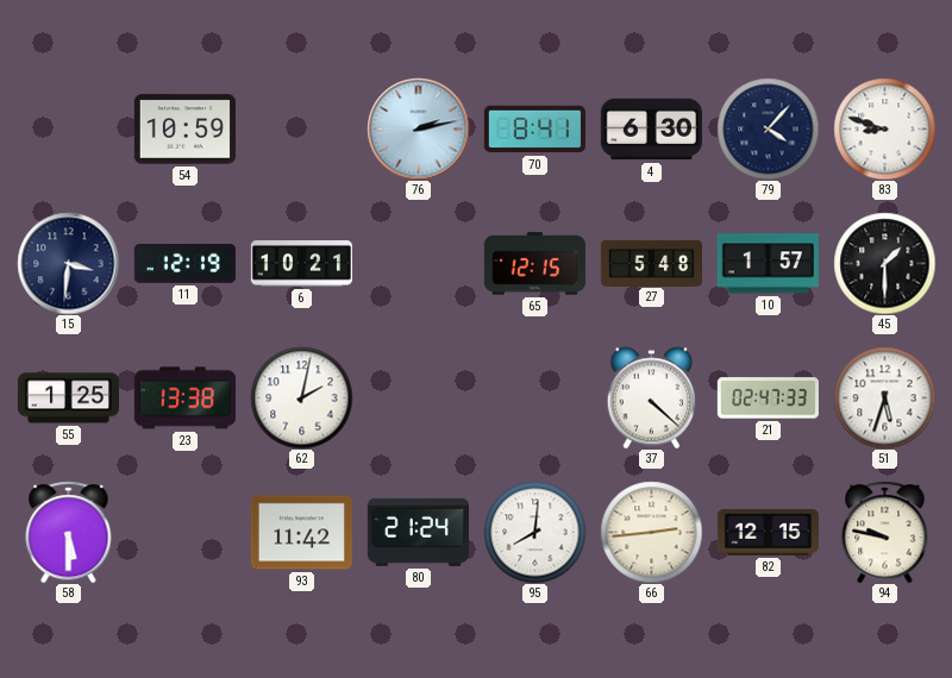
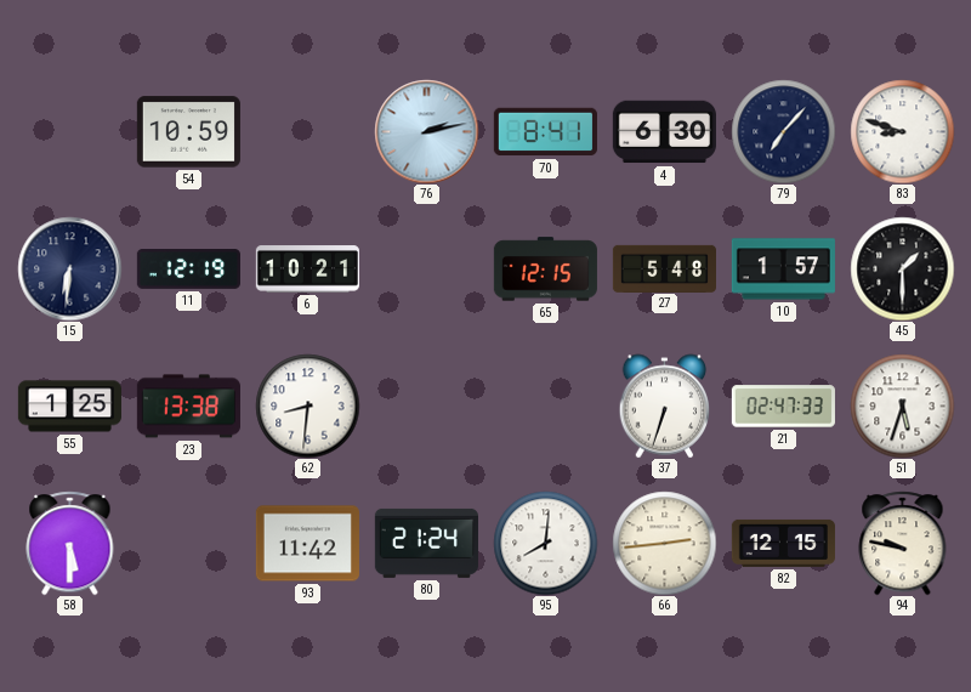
79: 4:07 -> 7:07 (783, 131)
15: 3:31 -> 6:31 (69, 268)
62: 2:02 -> 8:31 (307, 405)
37: 4:22 -> 6:33 (665, 405)
